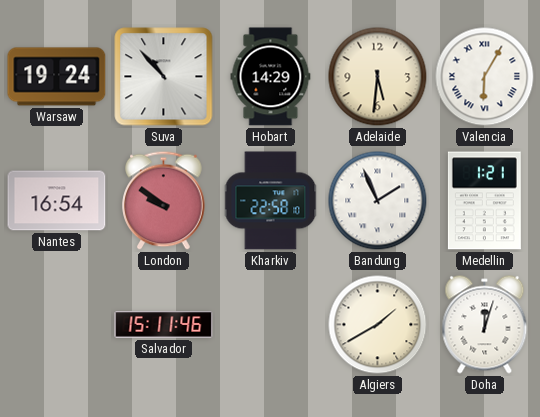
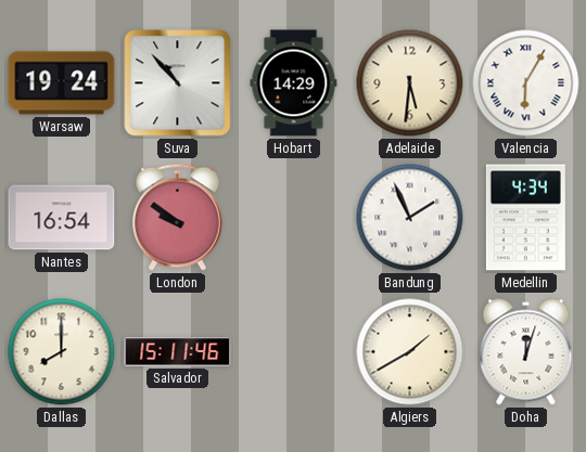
Kharkiv: 22:58 -> none (271, 201)
Medellin: 1:21 -> 4:34 (525, 218)
Dallas: none -> 8:00 (62, 352)
